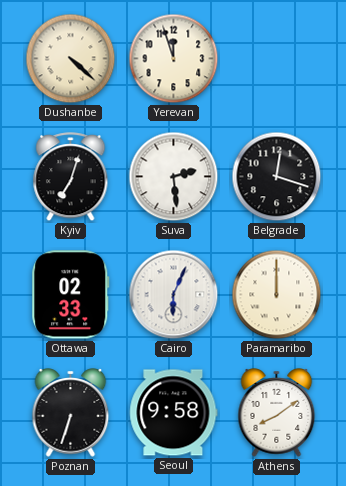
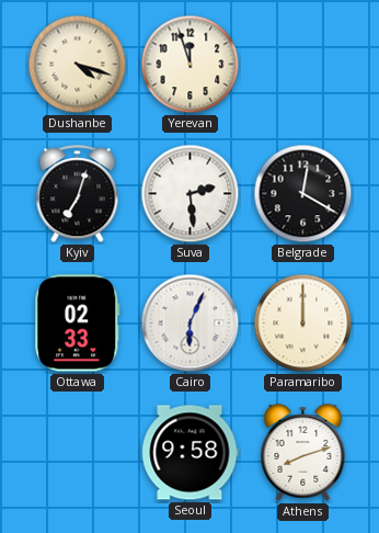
Dushanbe: 4:22 -> 4:18 (78, 65)
Belgrade: 12:18 -> 12:20 (303, 194)
Poznan: 6:33 -> none (71, 413)
Athens: 8:09 -> 8:12 (303, 453)
